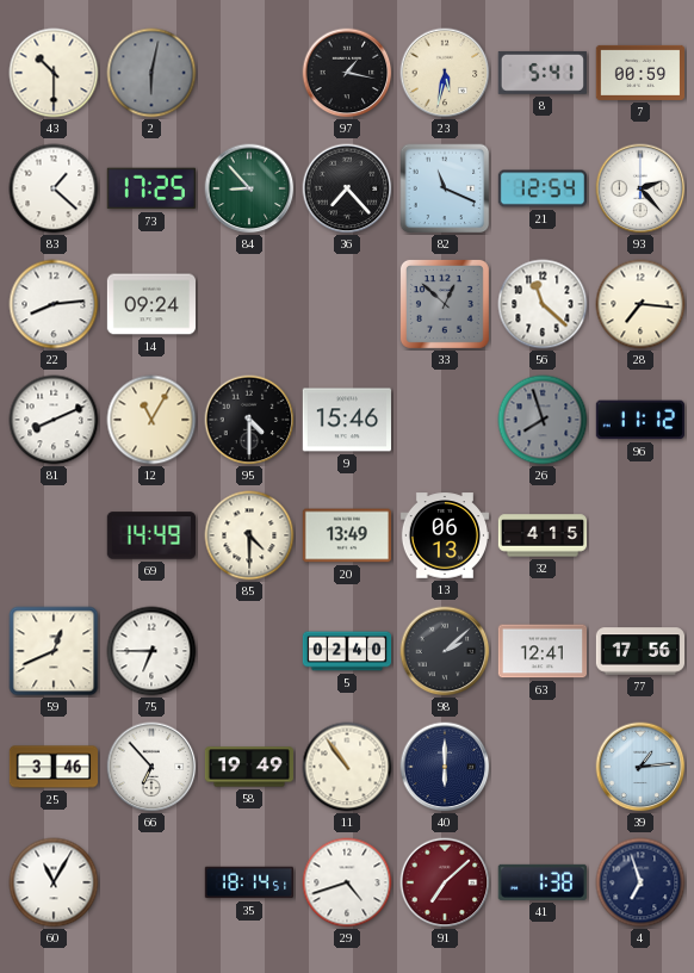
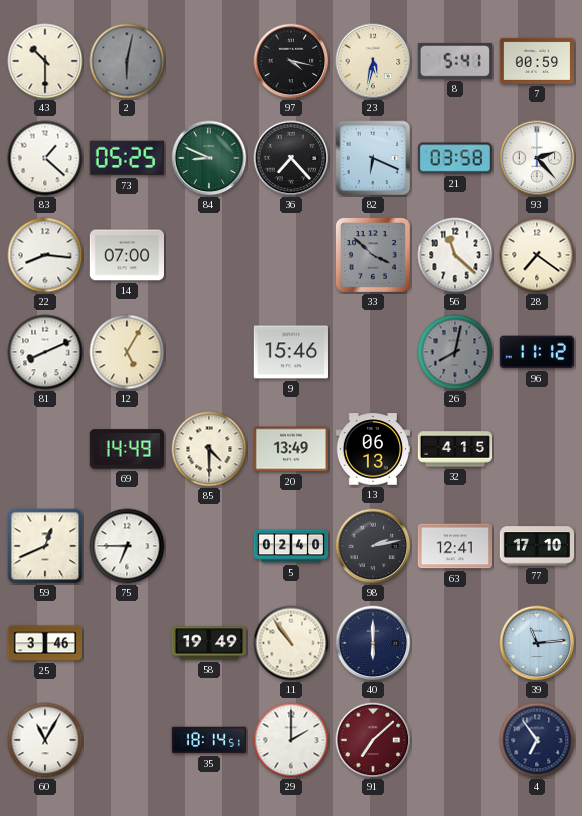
97: 1:17 -> 4:17 (291, 61)
73: 17:25 -> 05:25 (127, 158)
84: 8:53 -> 8:49 (209, 158)
82: 11:19 -> 6:19 (373, 158)
21: 12:54 -> 03:58 (454, 158)
22: 8:14 -> 8:16 (45, 255)
14: 09:24 -> 07:00 (126, 255)
33: 12:52 -> 3:52 (373, 255)
28: 7:16 -> 7:21 (537, 255)
12: 11:05 -> 5:05 (127, 352)
95: 4:30 -> none (249, 420)
26: 7:57 -> 8:02 (455, 352)
98: 2:08 -> 2:13 (373, 546)
77: 17:56 -> 17:10 (537, 546)
66: 6:53 -> none (151, 767)
39: 1:14 -> 11:14 (537, 643)
29: 4:42 -> 2:00 (291, 740)
41: 1:38 -> none (543, 882)
4: 6:57 -> 6:54 (537, 740)
